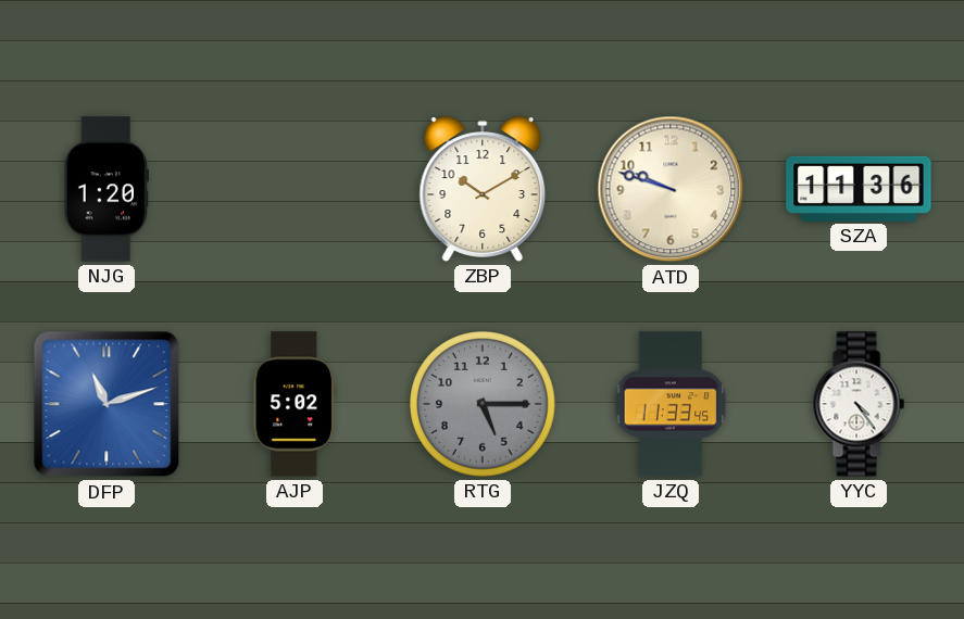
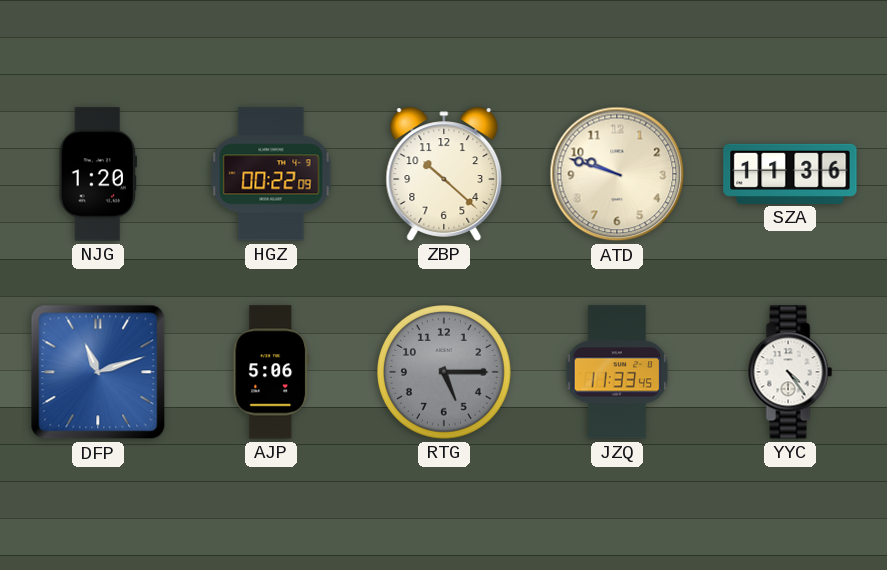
HGZ: none -> 00:22 (271, 174)
ZBP: 10:10 -> 10:22 (444, 174)
AJP: 5:02 -> 5:06 (271, 372)
